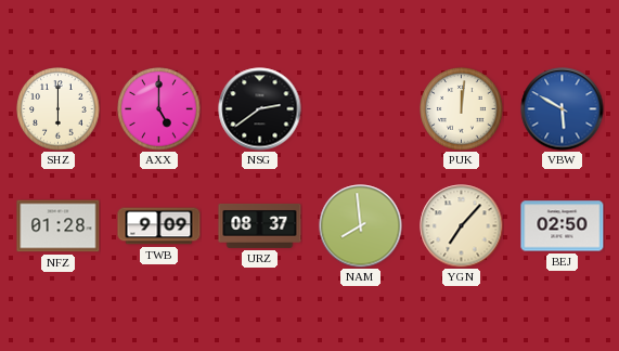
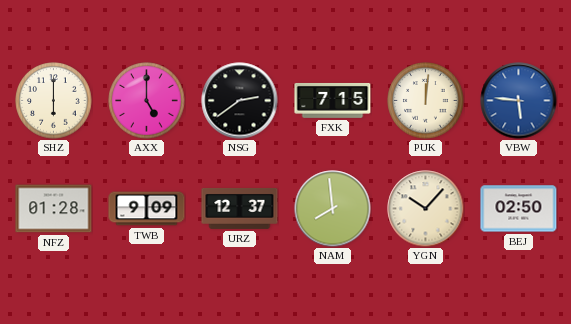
FXK: none -> 7:15 (333, 100)
VBW: 5:50 -> 5:46 (519, 101)
URZ: 08:37 -> 12:37 (240, 208)
YGN: 7:07 -> 10:07 (426, 209)
